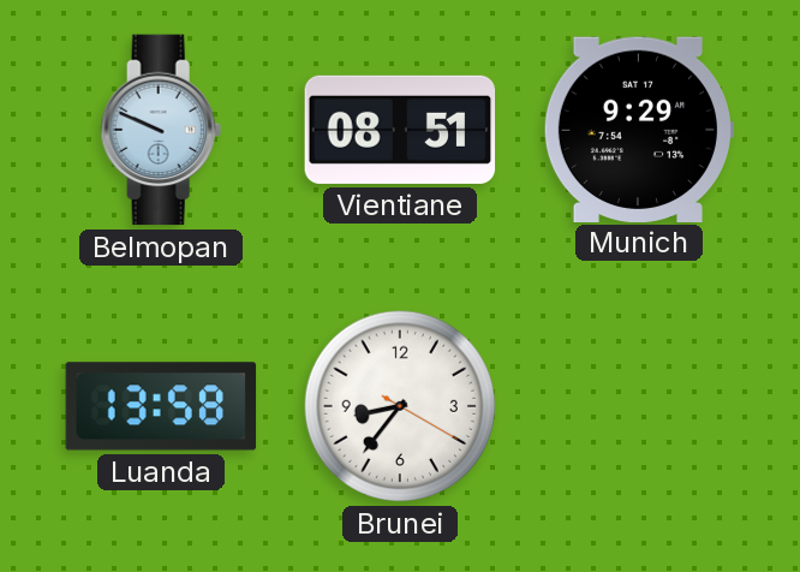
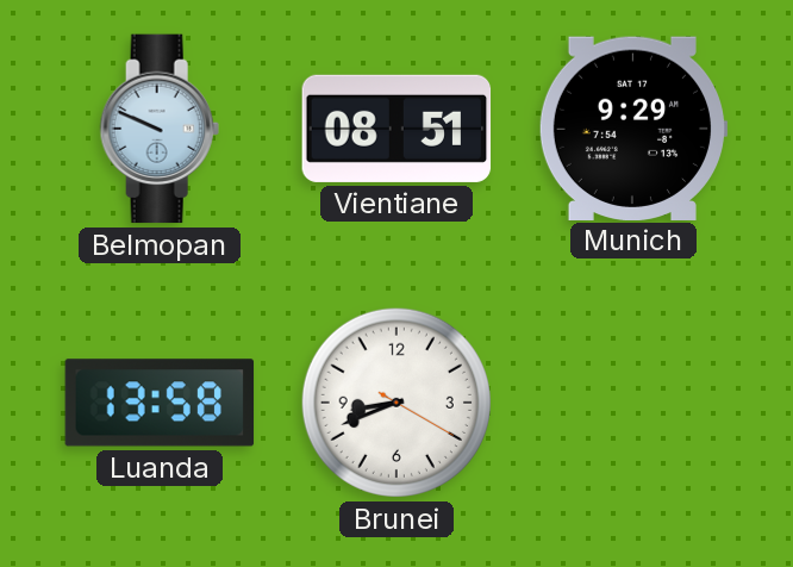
Brunei: 8:36 -> 8:41 (396, 403)
